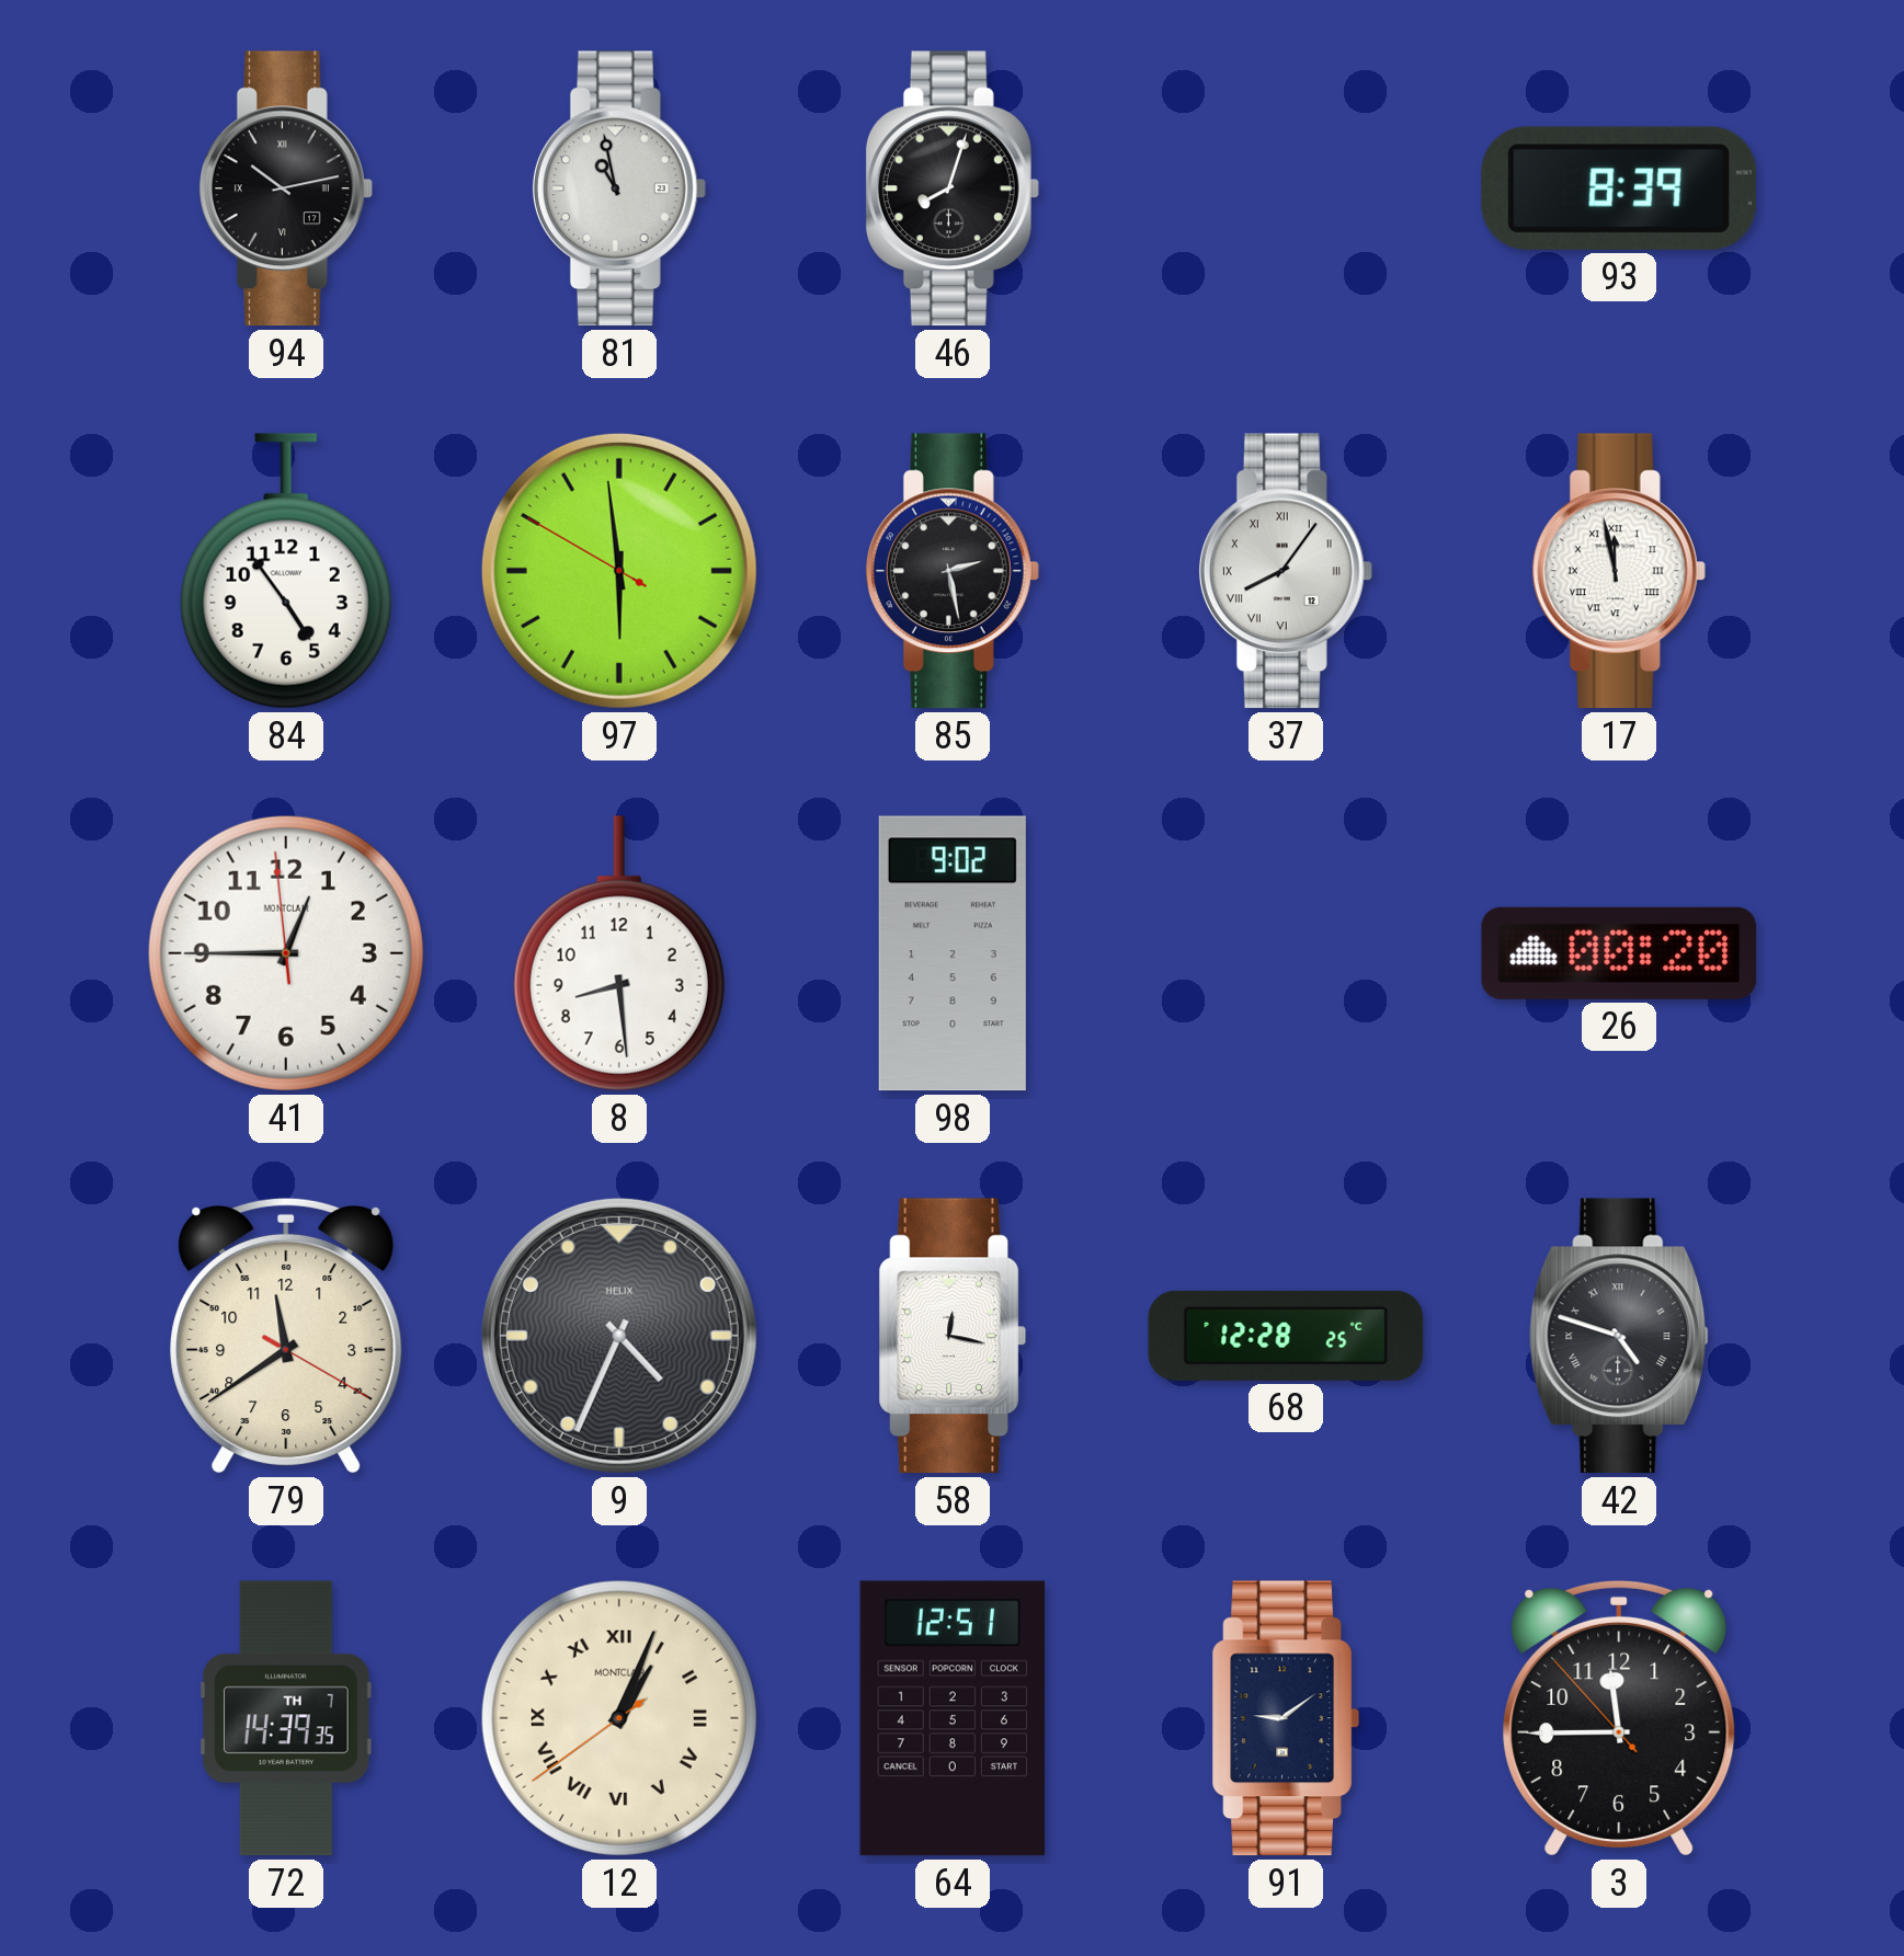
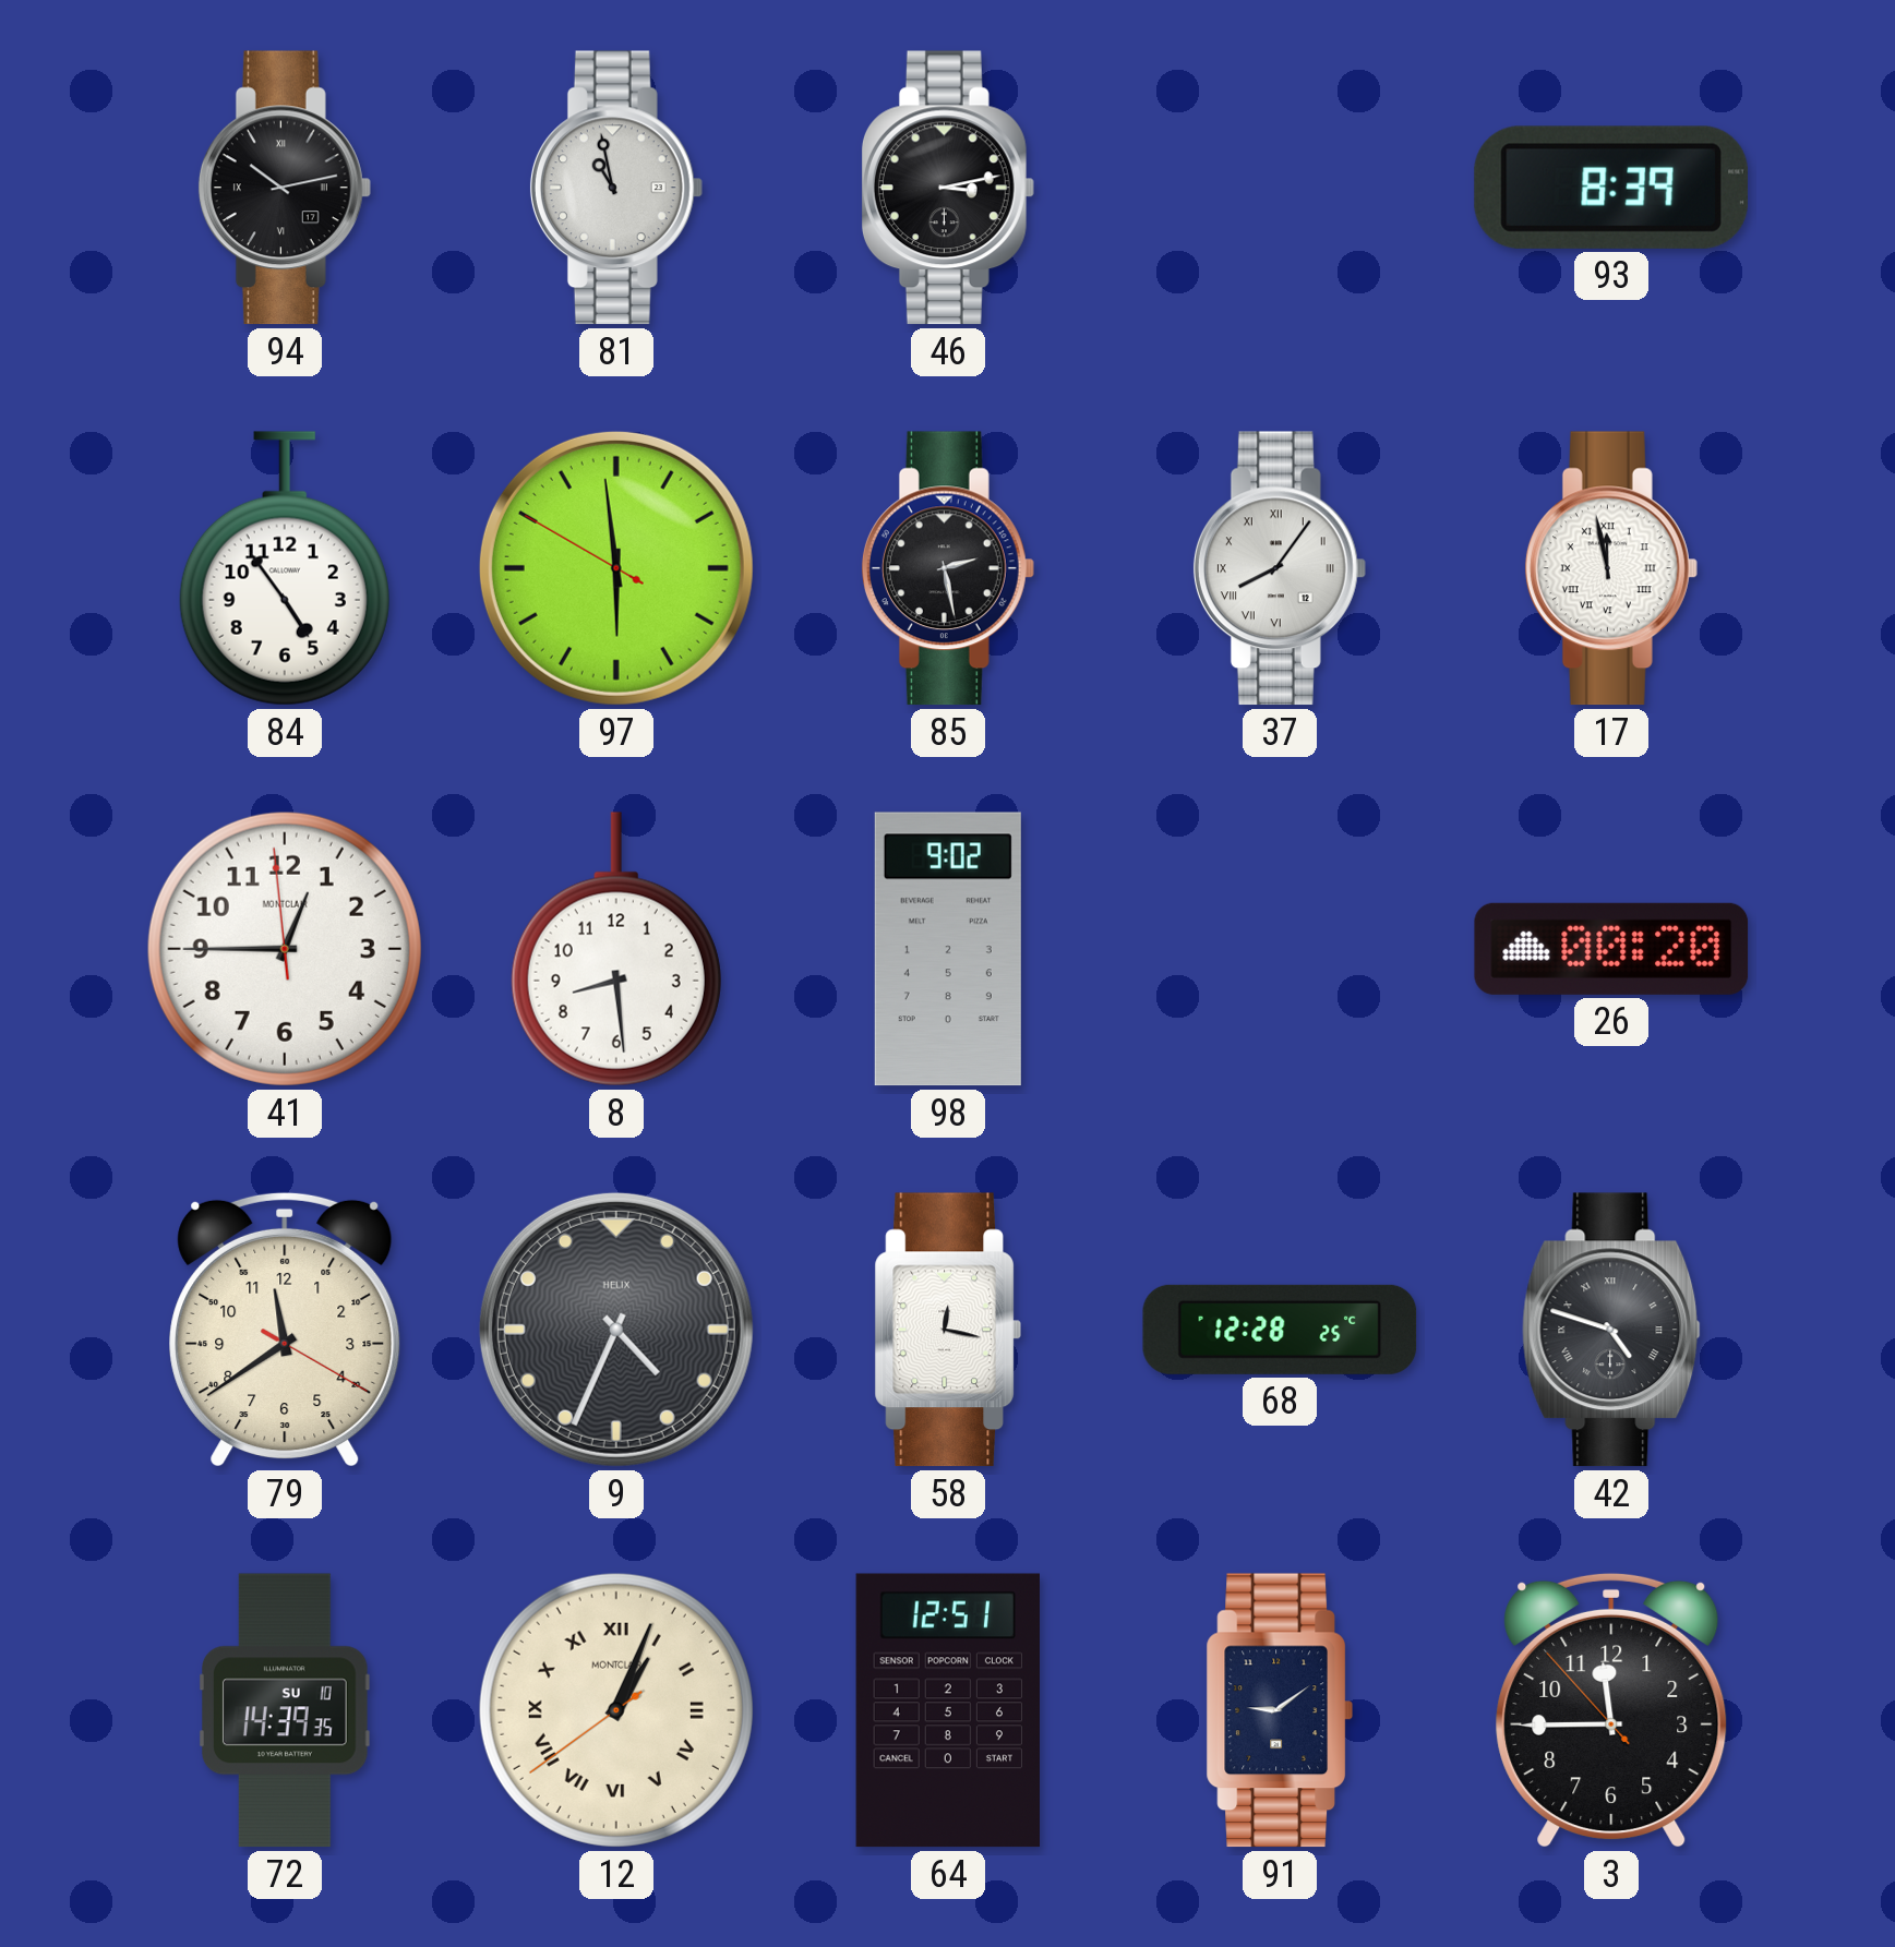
46: 8:03 -> 3:13 (948, 188)
72 date: TH 7 -> SU 10 (286, 1710)
